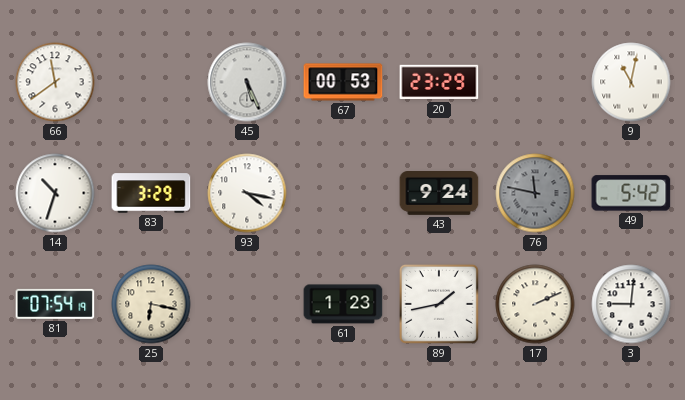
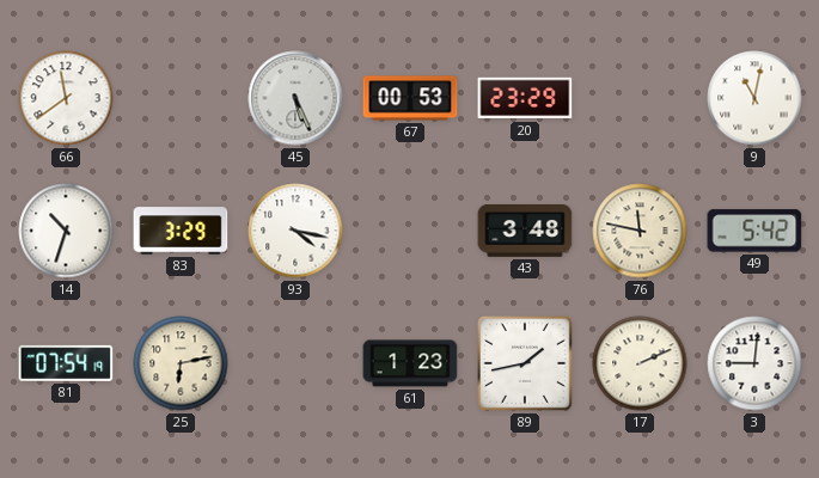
43: 9:24 -> 3:48 (525, 232)
76 dial: grey -> cream (640, 231)
25: 6:17 -> 6:13 (181, 363)
